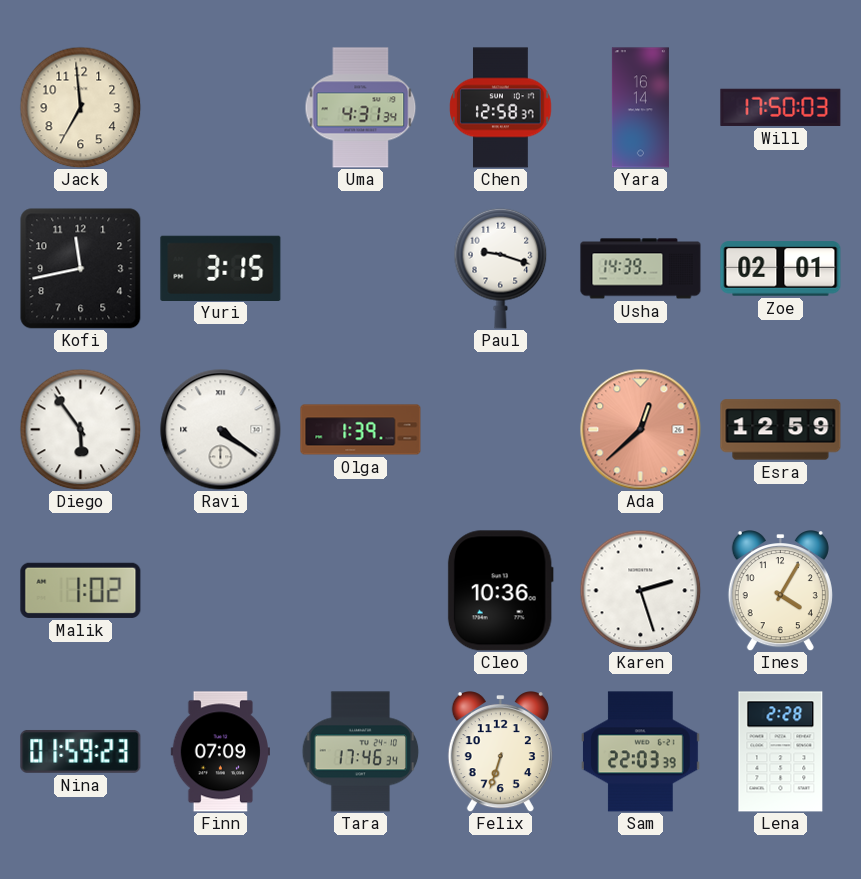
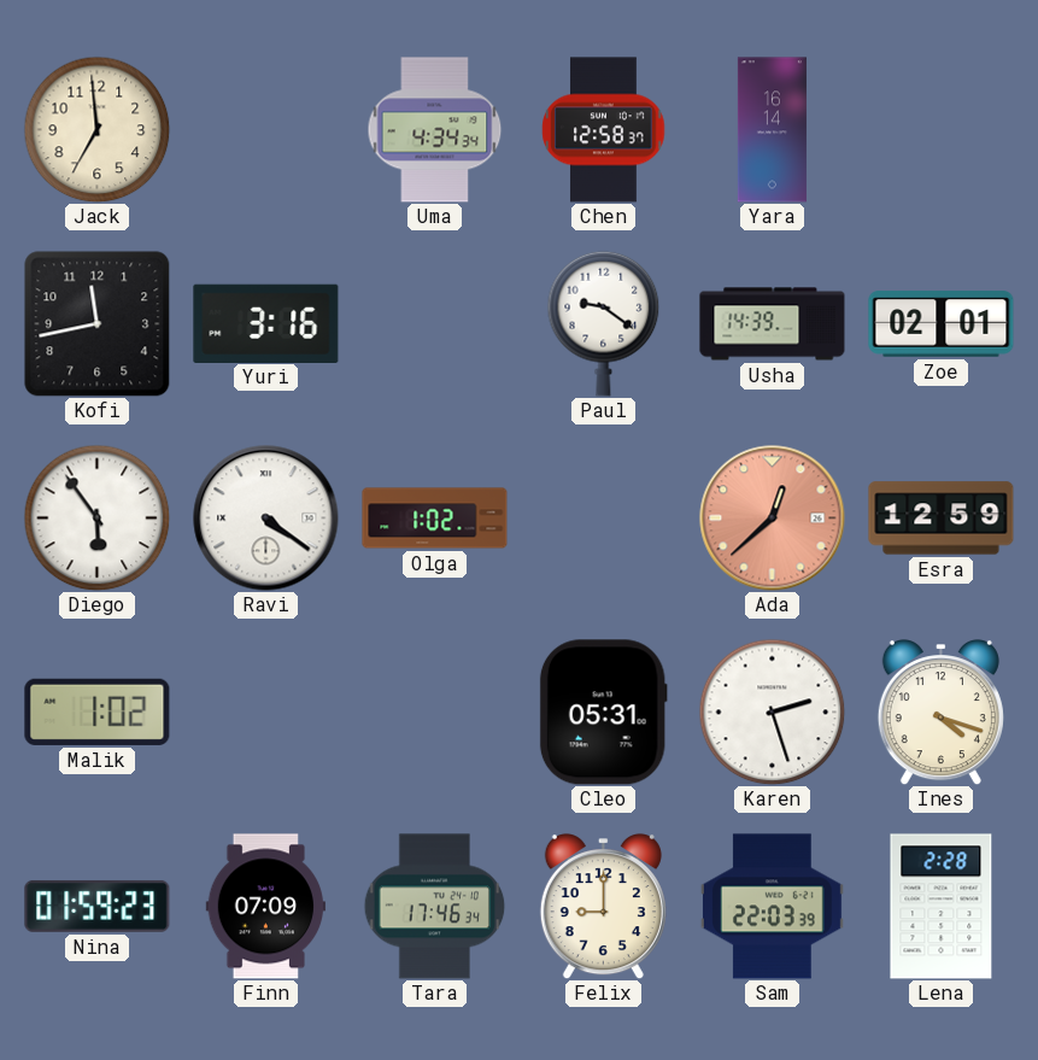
Uma: 4:31 -> 4:34 (435, 130)
Will: 17:50 -> none (781, 107)
Yuri: 3:15 -> 3:16 (266, 323)
Paul: 9:18 -> 9:21 (604, 323)
Olga: 1:39 -> 1:02 (435, 519)
Cleo: 10:36 -> 05:31 (603, 713)
Ines: 4:05 -> 4:18 (940, 713)
Felix: 6:33 -> 9:00 (603, 907)
